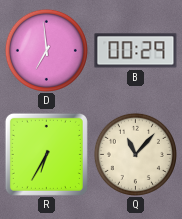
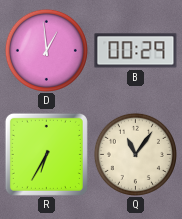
D: 6:59 -> 12:59 (46, 50)
Q: 11:07 -> 11:06 (135, 154)
